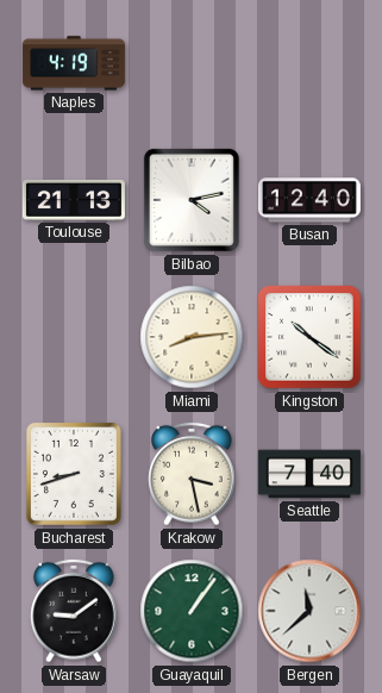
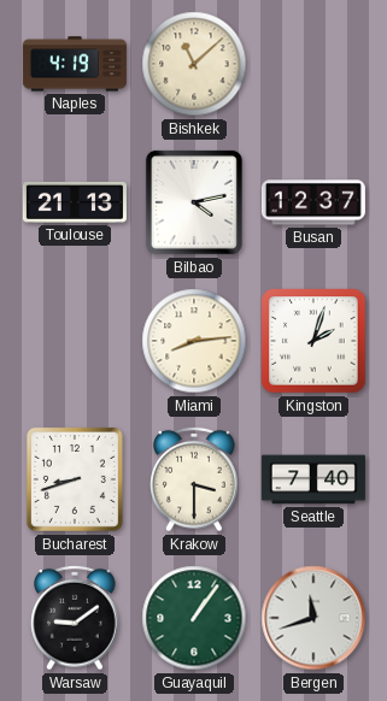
Bishkek: none -> 11:08 (194, 64)
Busan: 12:40 -> 12:37 (313, 202)
Kingston: 10:21 -> 2:03 (313, 341)
Krakow: 3:28 -> 3:30 (194, 479)
Bergen: 11:38 -> 11:42 (313, 618)
